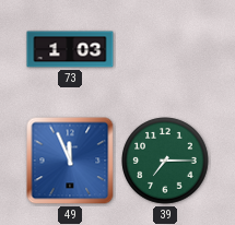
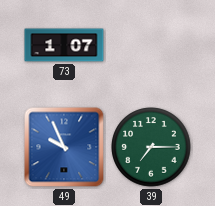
73: 1:03 -> 1:07 (64, 45)
49: 11:56 -> 9:56 (64, 147)
